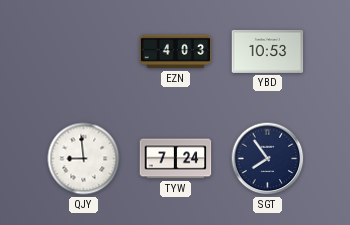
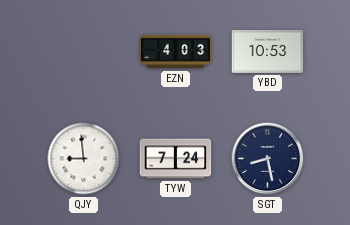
SGT: 7:54 -> 8:28 (268, 159)
